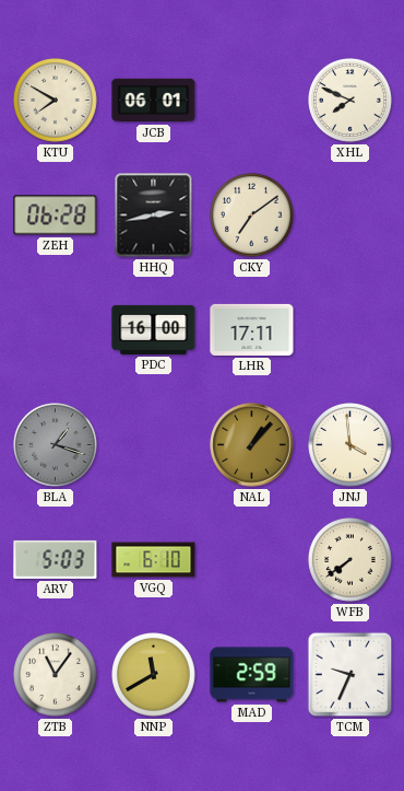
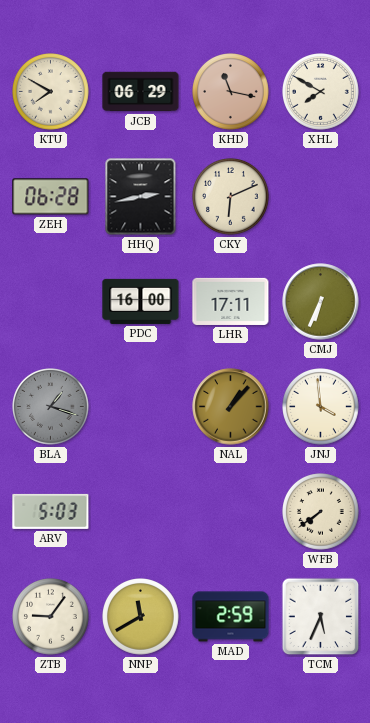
JCB: 06:01 -> 06:29 (141, 92)
KHD: none -> 11:17 (231, 92)
XHL: 7:49 -> 7:50 (321, 92)
CKY: 7:09 -> 6:11 (231, 197)
CMJ: none -> 6:34 (321, 302)
VGQ: 6:10 -> none (154, 560)
ZTB: 11:06 -> 9:06 (51, 617)
TCM: 9:34 -> 5:34 (321, 617)
